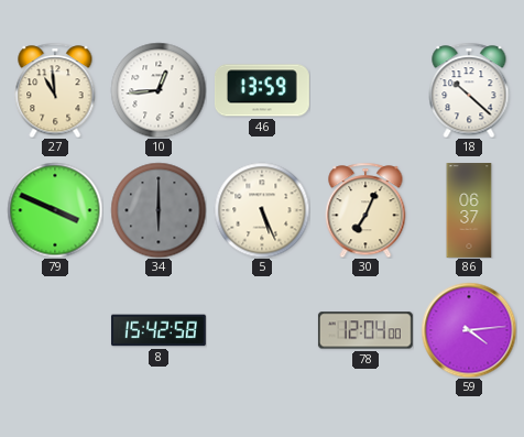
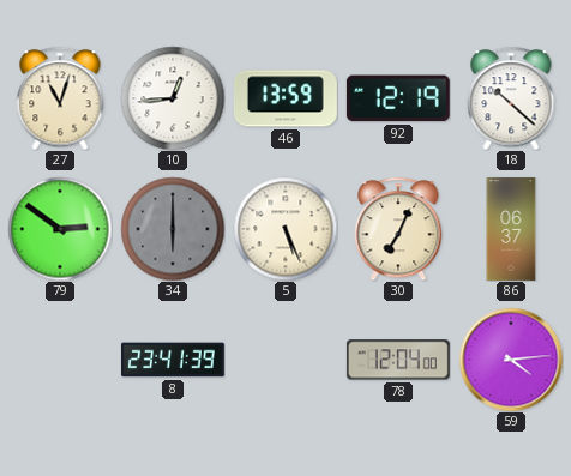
27: 10:59 -> 11:03 (60, 98)
92: none -> 12:19 (398, 98)
79: 3:49 -> 2:51 (60, 229)
8: 15:42 -> 23:41 (173, 360)
